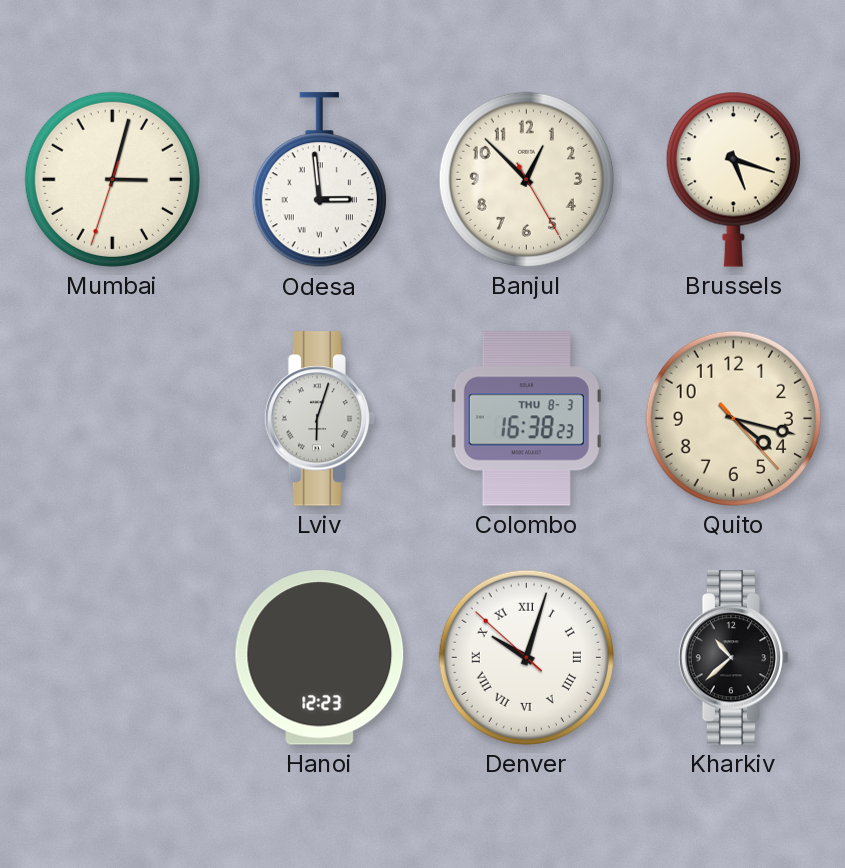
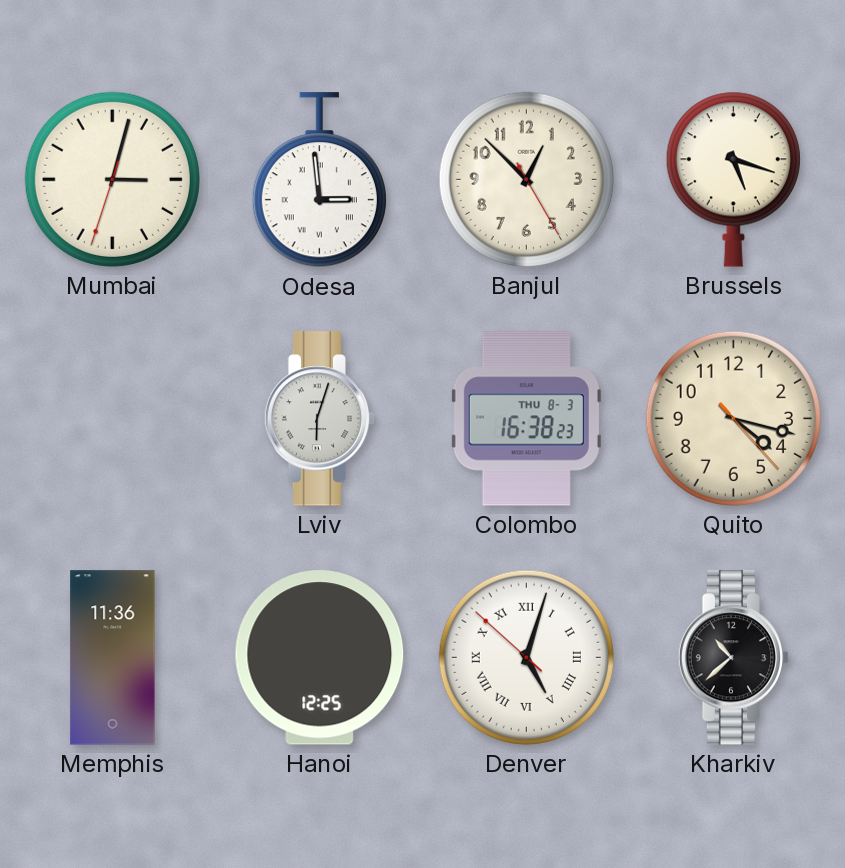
Memphis: none -> 11:36 (113, 658)
Hanoi: 12:23 -> 12:25 (320, 658)
Denver: 10:02 -> 5:02 (526, 657)
